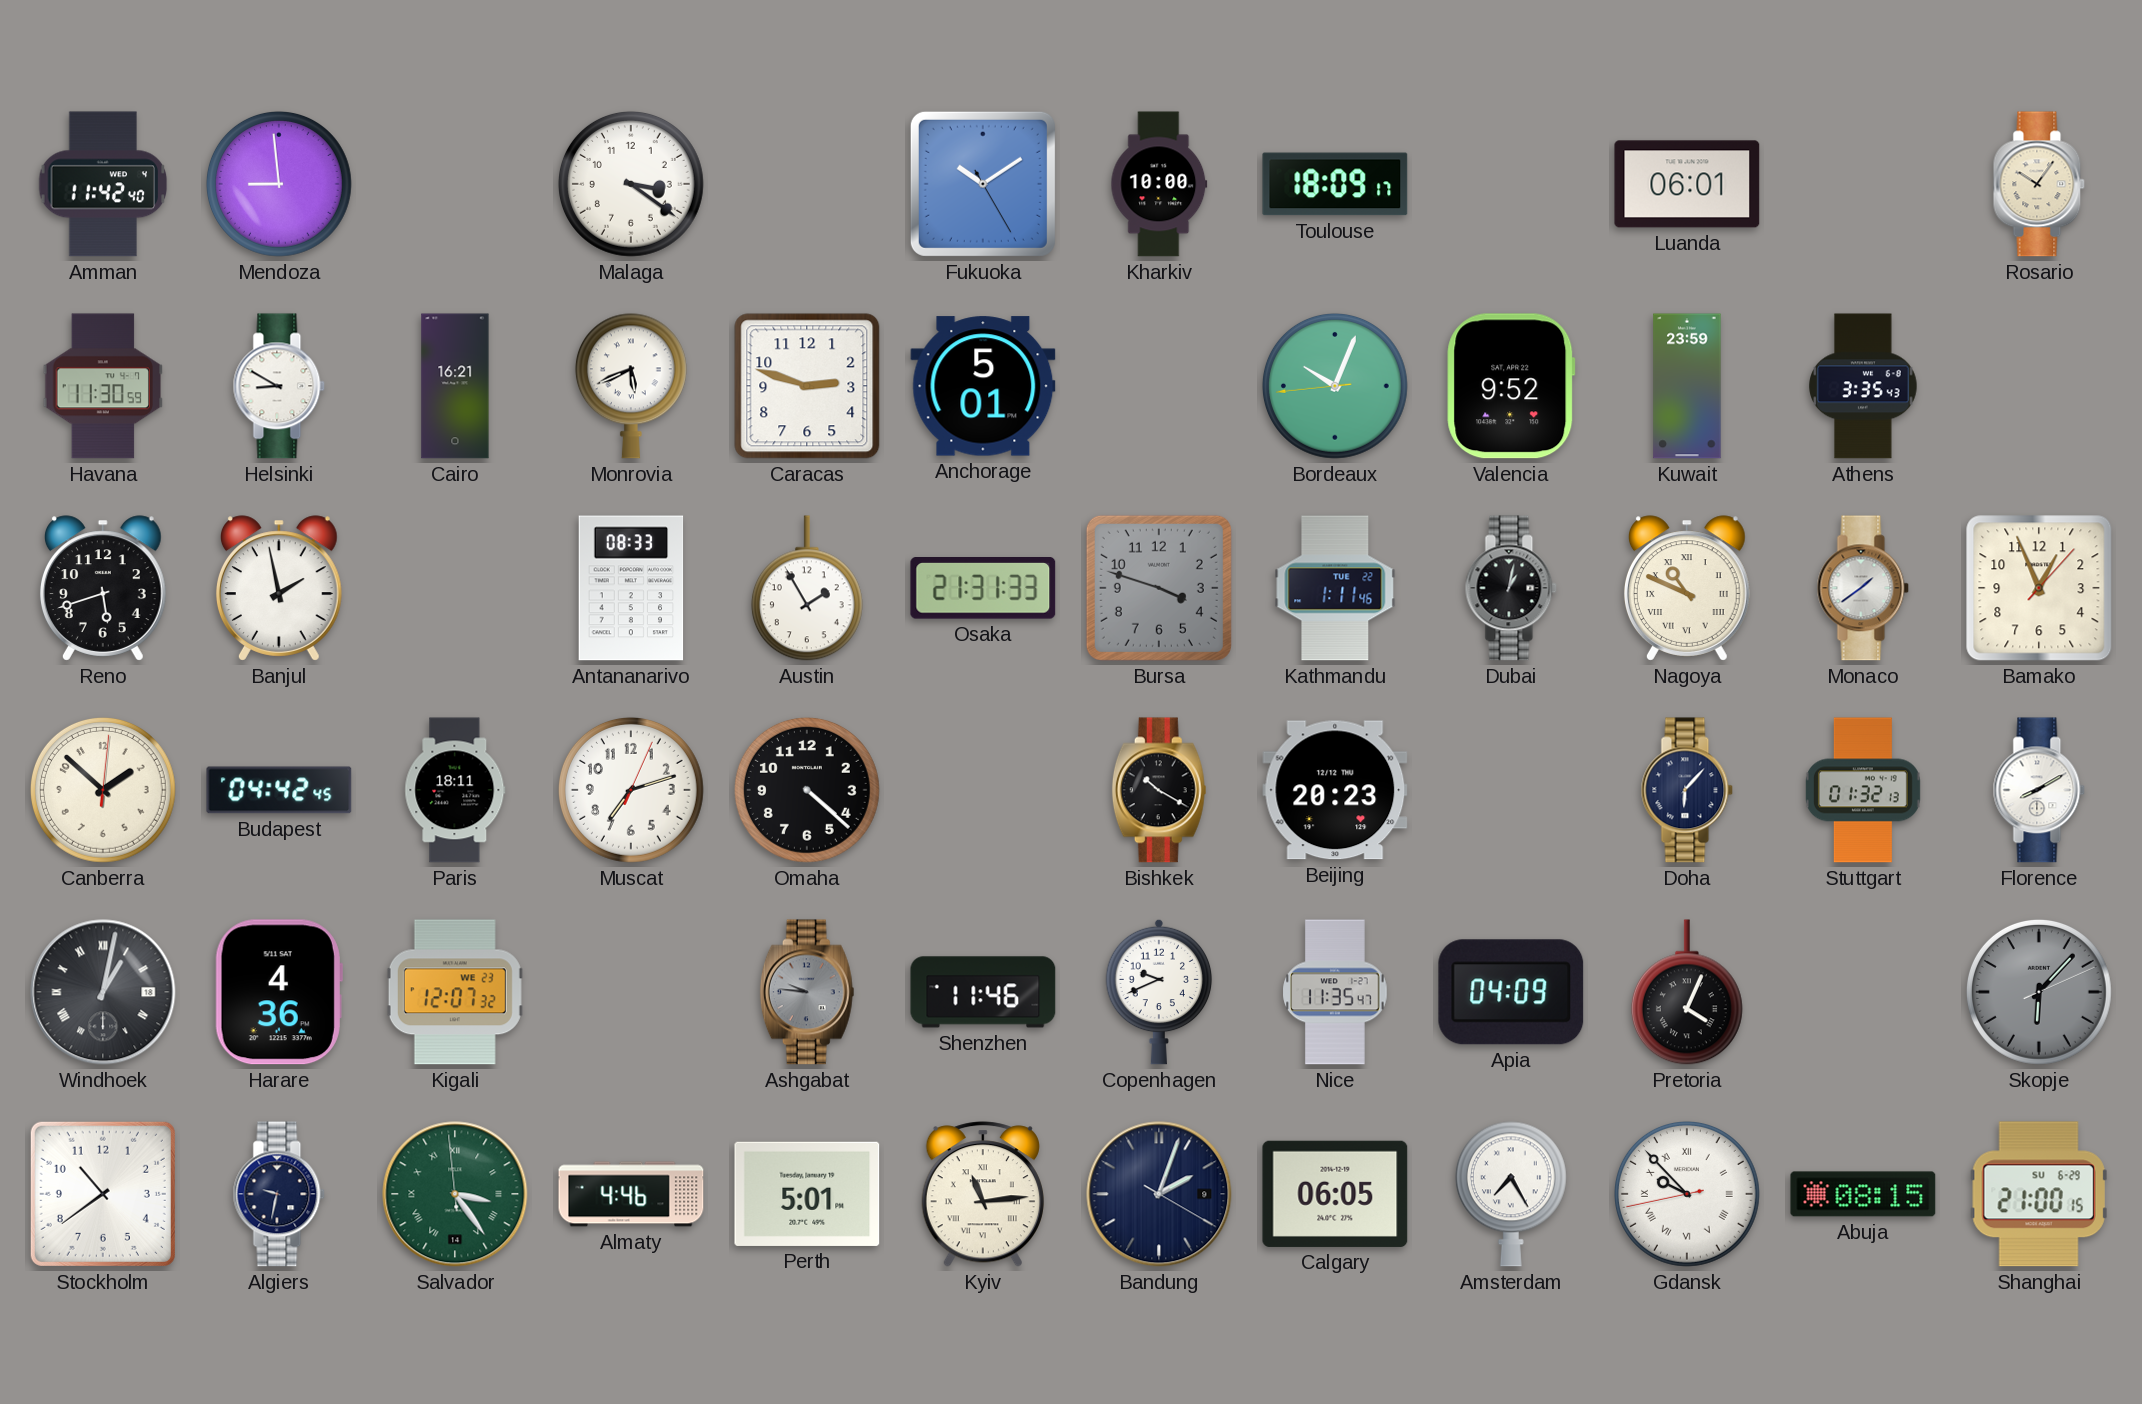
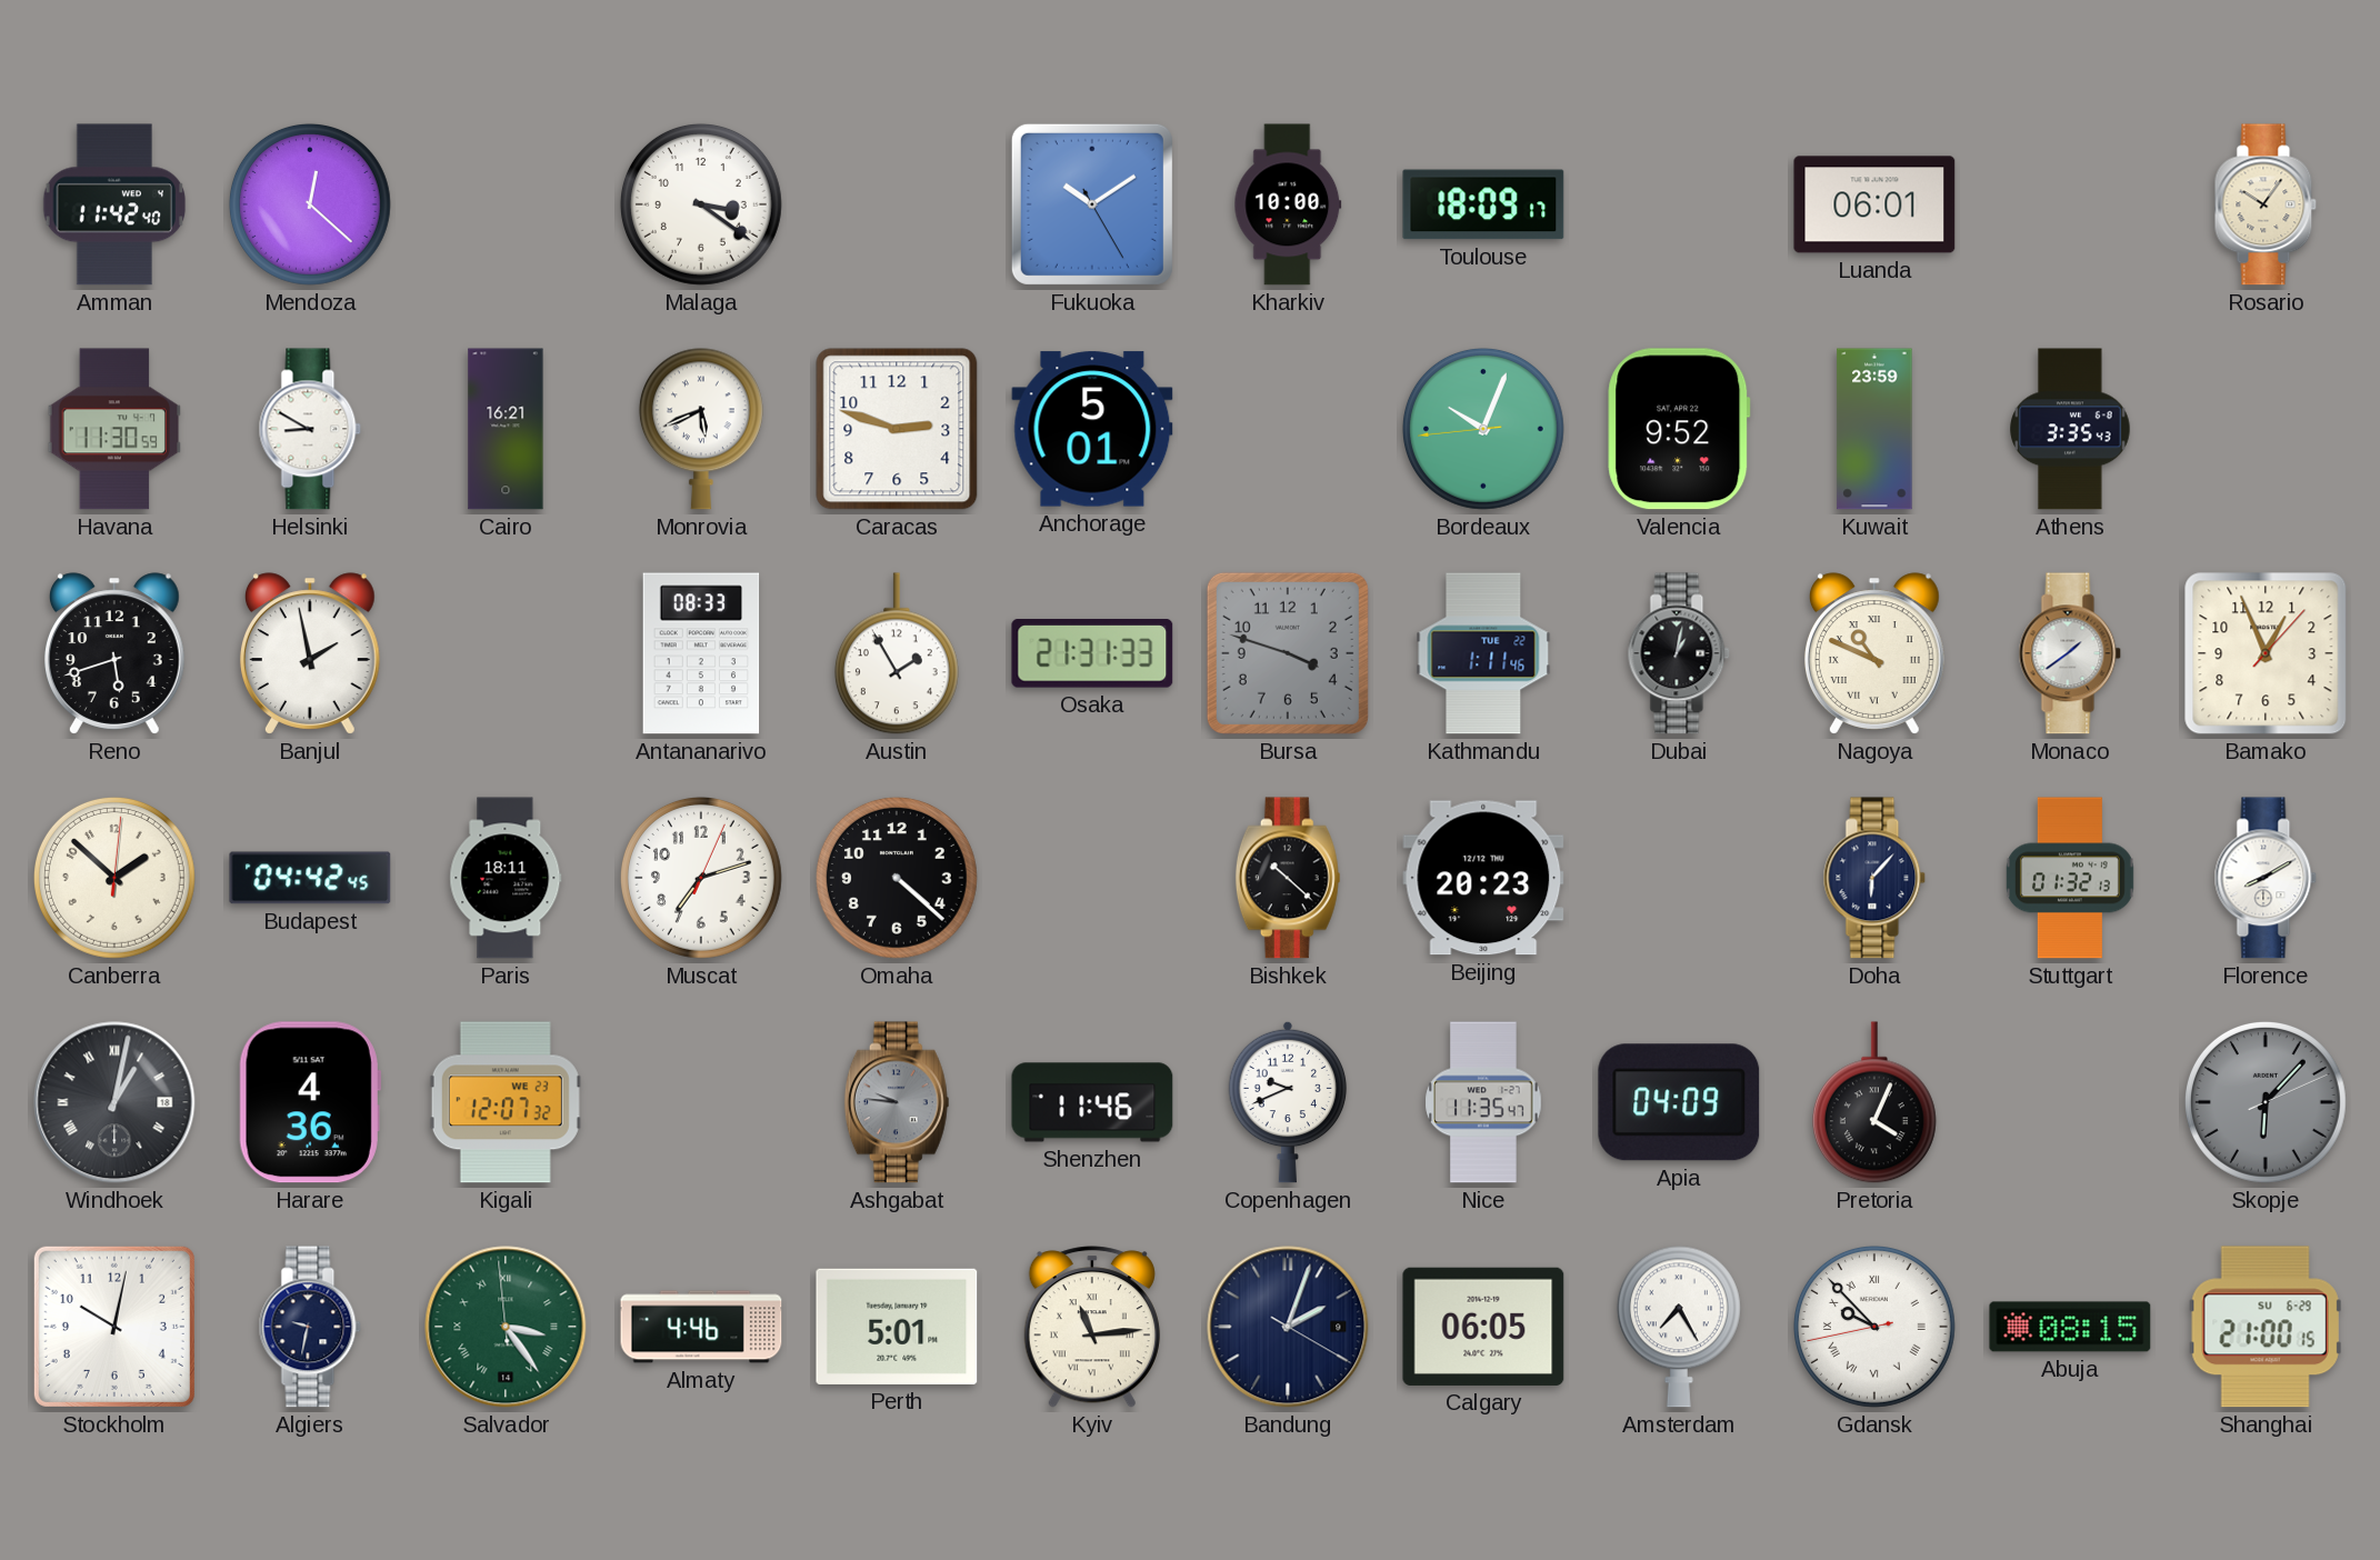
Mendoza: 8:59 -> 12:22 (310, 204)
Bishkek: 10:20 -> 10:22 (1288, 878)
Stockholm: 10:39 -> 10:02 (114, 1327)
